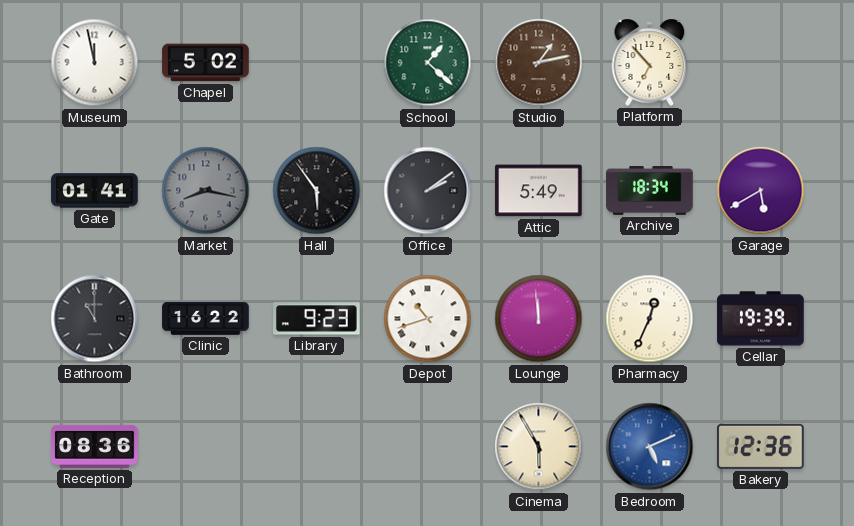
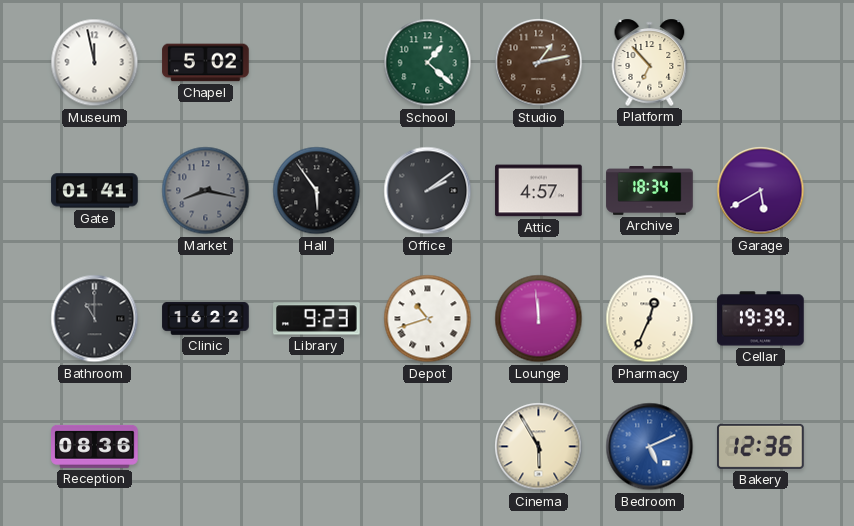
Attic: 5:49 -> 4:57 (539, 191)
